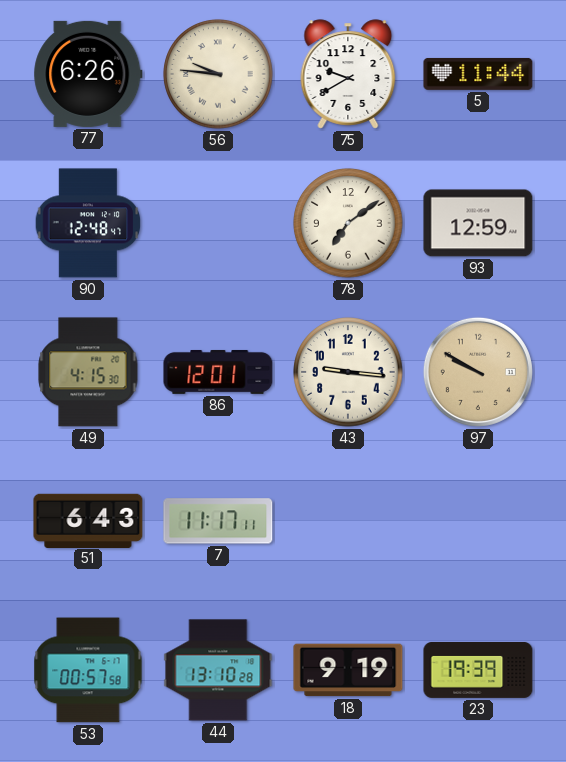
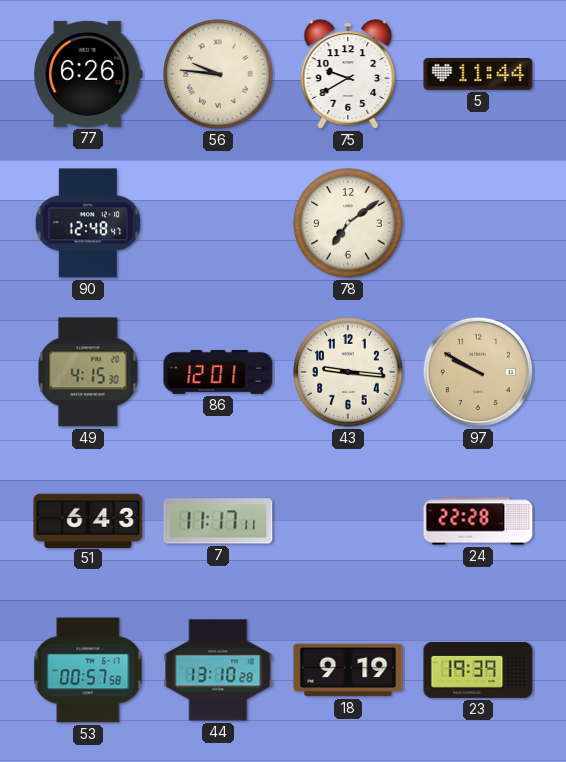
93: 12:59 -> none (478, 223)
24: none -> 22:28 (478, 521)
